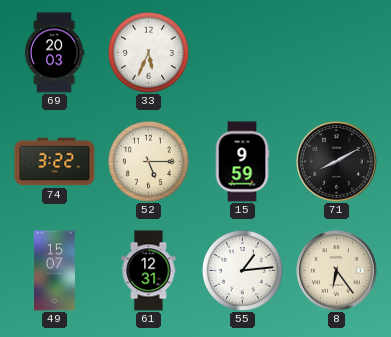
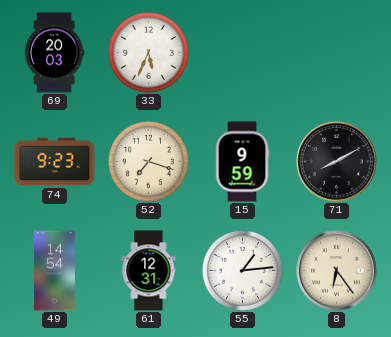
74: 3:22 -> 9:23 (55, 162)
52: 5:15 -> 7:18 (148, 161)
49: 15:07 -> 14:54 (54, 271)
